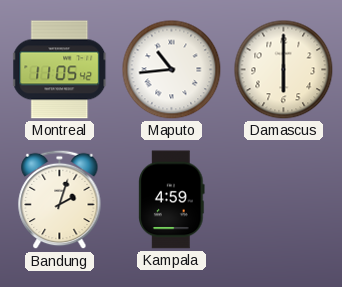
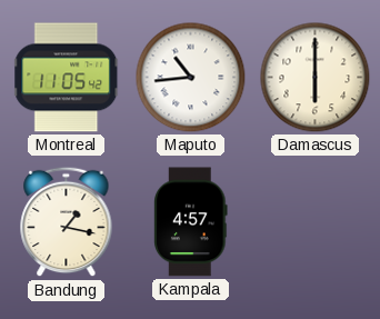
Bandung: 2:03 -> 1:17 (67, 222)
Kampala: 4:59 -> 4:57 (191, 222)
